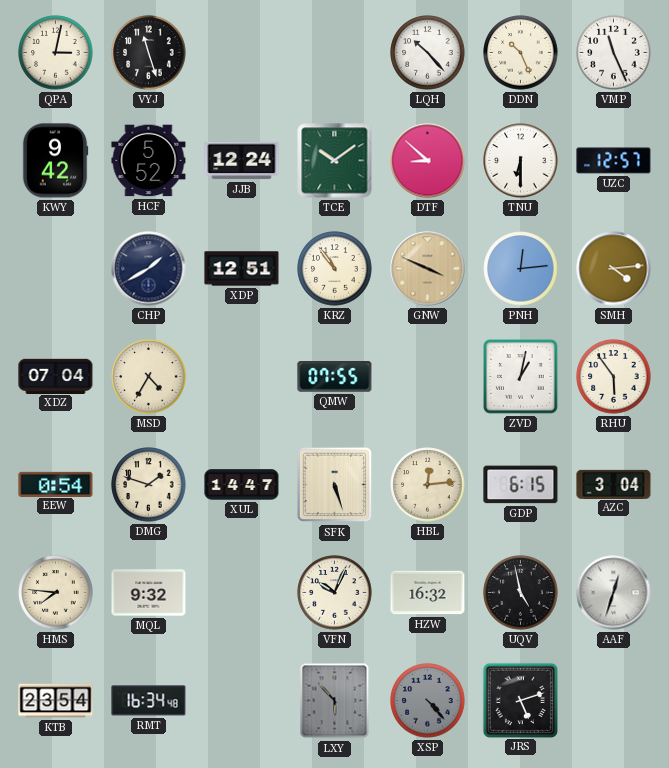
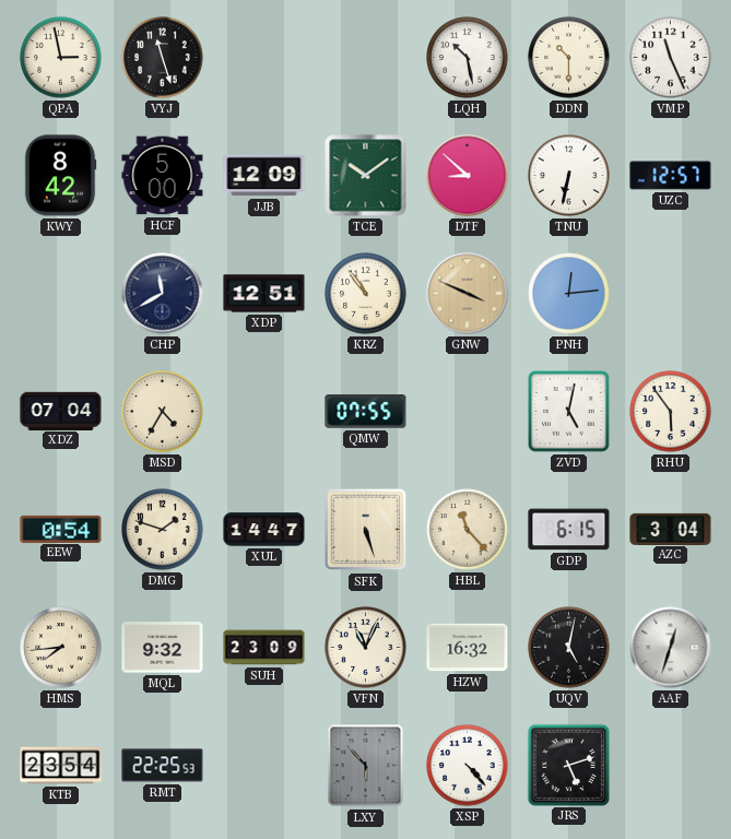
QPA: 3:02 -> 2:58 (61, 58)
LQH: 10:23 -> 10:28 (468, 58)
DDN: 10:26 -> 10:30 (569, 58)
KWY: 9:42 -> 8:42 (60, 176)
HCF: 5:52 -> 5:00 (163, 176)
JJB: 12:24 -> 12:09 (264, 176)
TNU: 6:30 -> 6:32 (569, 176)
CHP: 1:40 -> 11:40 (163, 294)
SMH: 4:14 -> none (614, 269)
ZVD: 1:02 -> 5:02 (569, 412)
HBL: 12:14 -> 11:23 (468, 530)
HMS: 7:46 -> 7:44 (61, 648)
SUH: none -> 23:09 (264, 648)
VFN: 10:04 -> 11:04 (366, 648)
UQV: 4:58 -> 5:02 (569, 648)
RMT: 16:34 -> 22:25 (163, 766)
XSP dial: grey -> white (468, 766)
